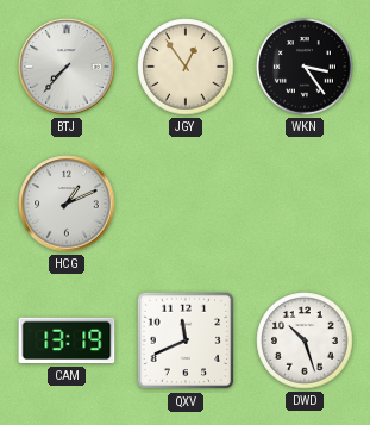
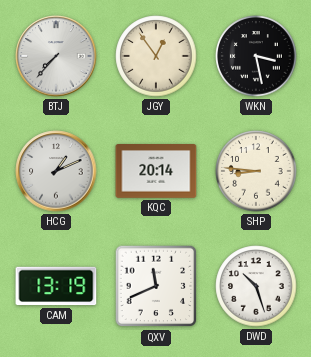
WKN: 3:24 -> 3:28 (256, 56)
KQC: none -> 20:14 (156, 171)
SHP: none -> 8:46 (256, 171)
